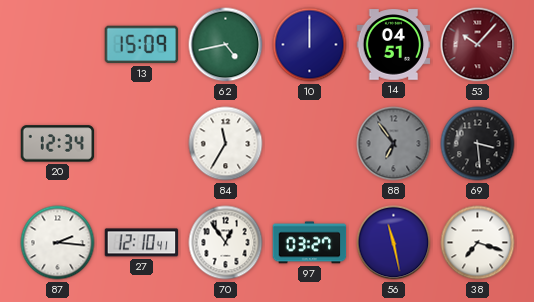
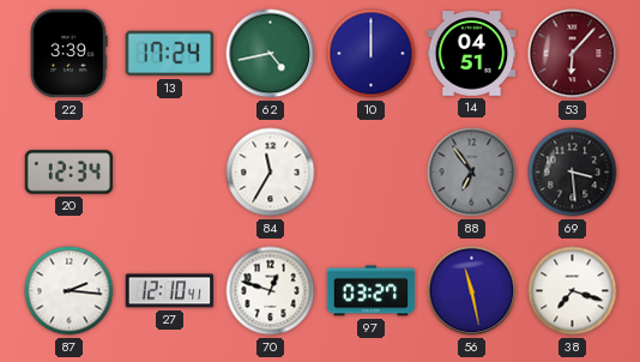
22: none -> 3:39 (68, 54)
13: 15:09 -> 17:24 (170, 54)
53: 10:07 -> 6:07 (573, 54)
70: 12:54 -> 12:48 (271, 291)
